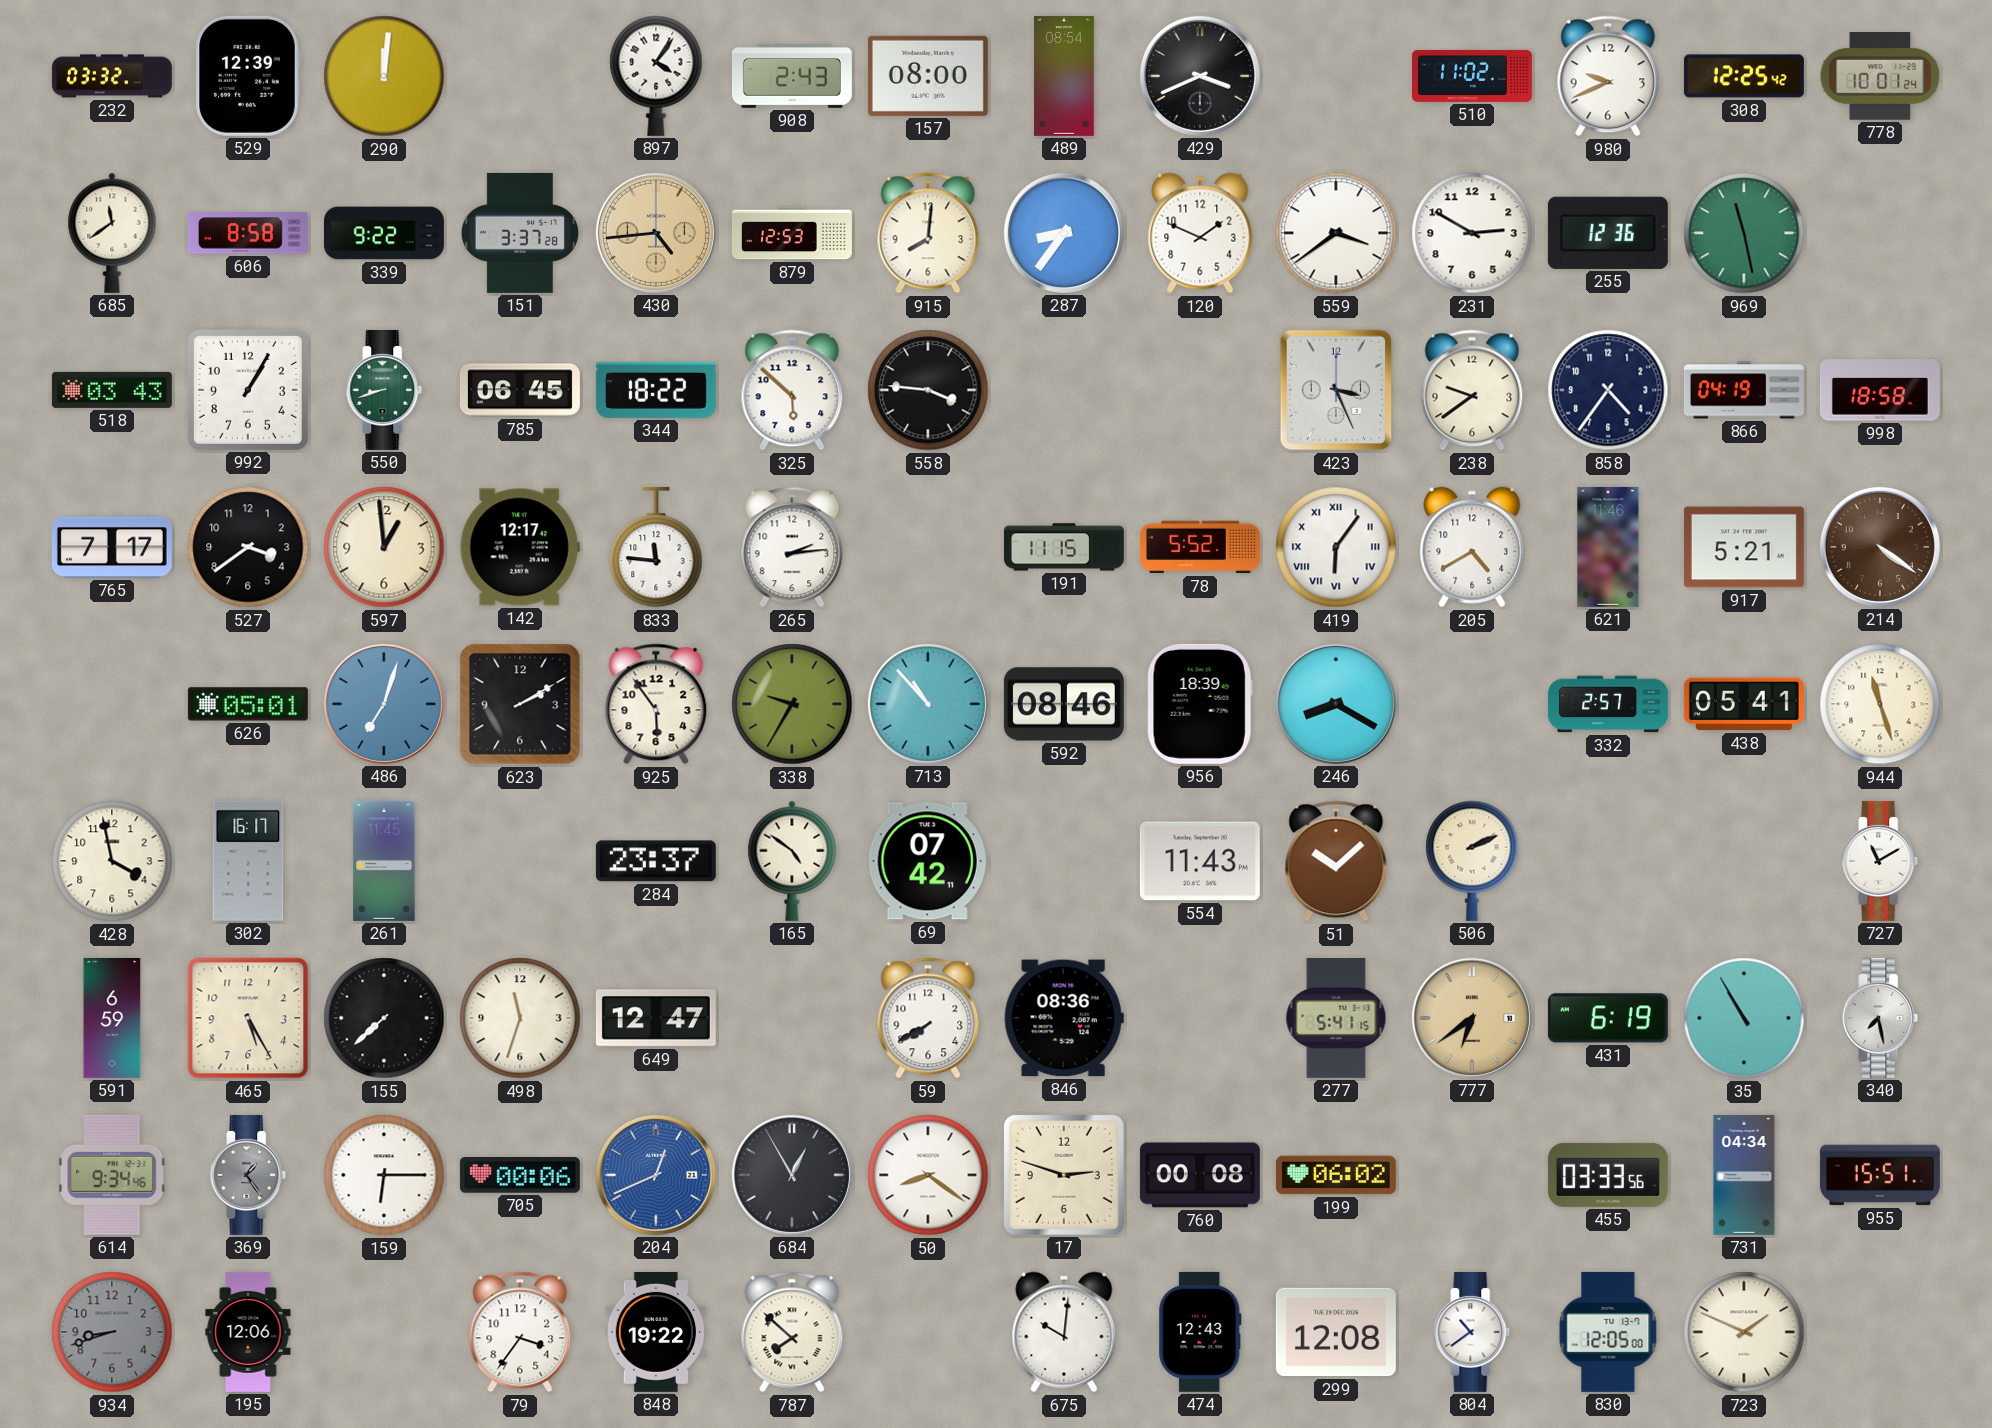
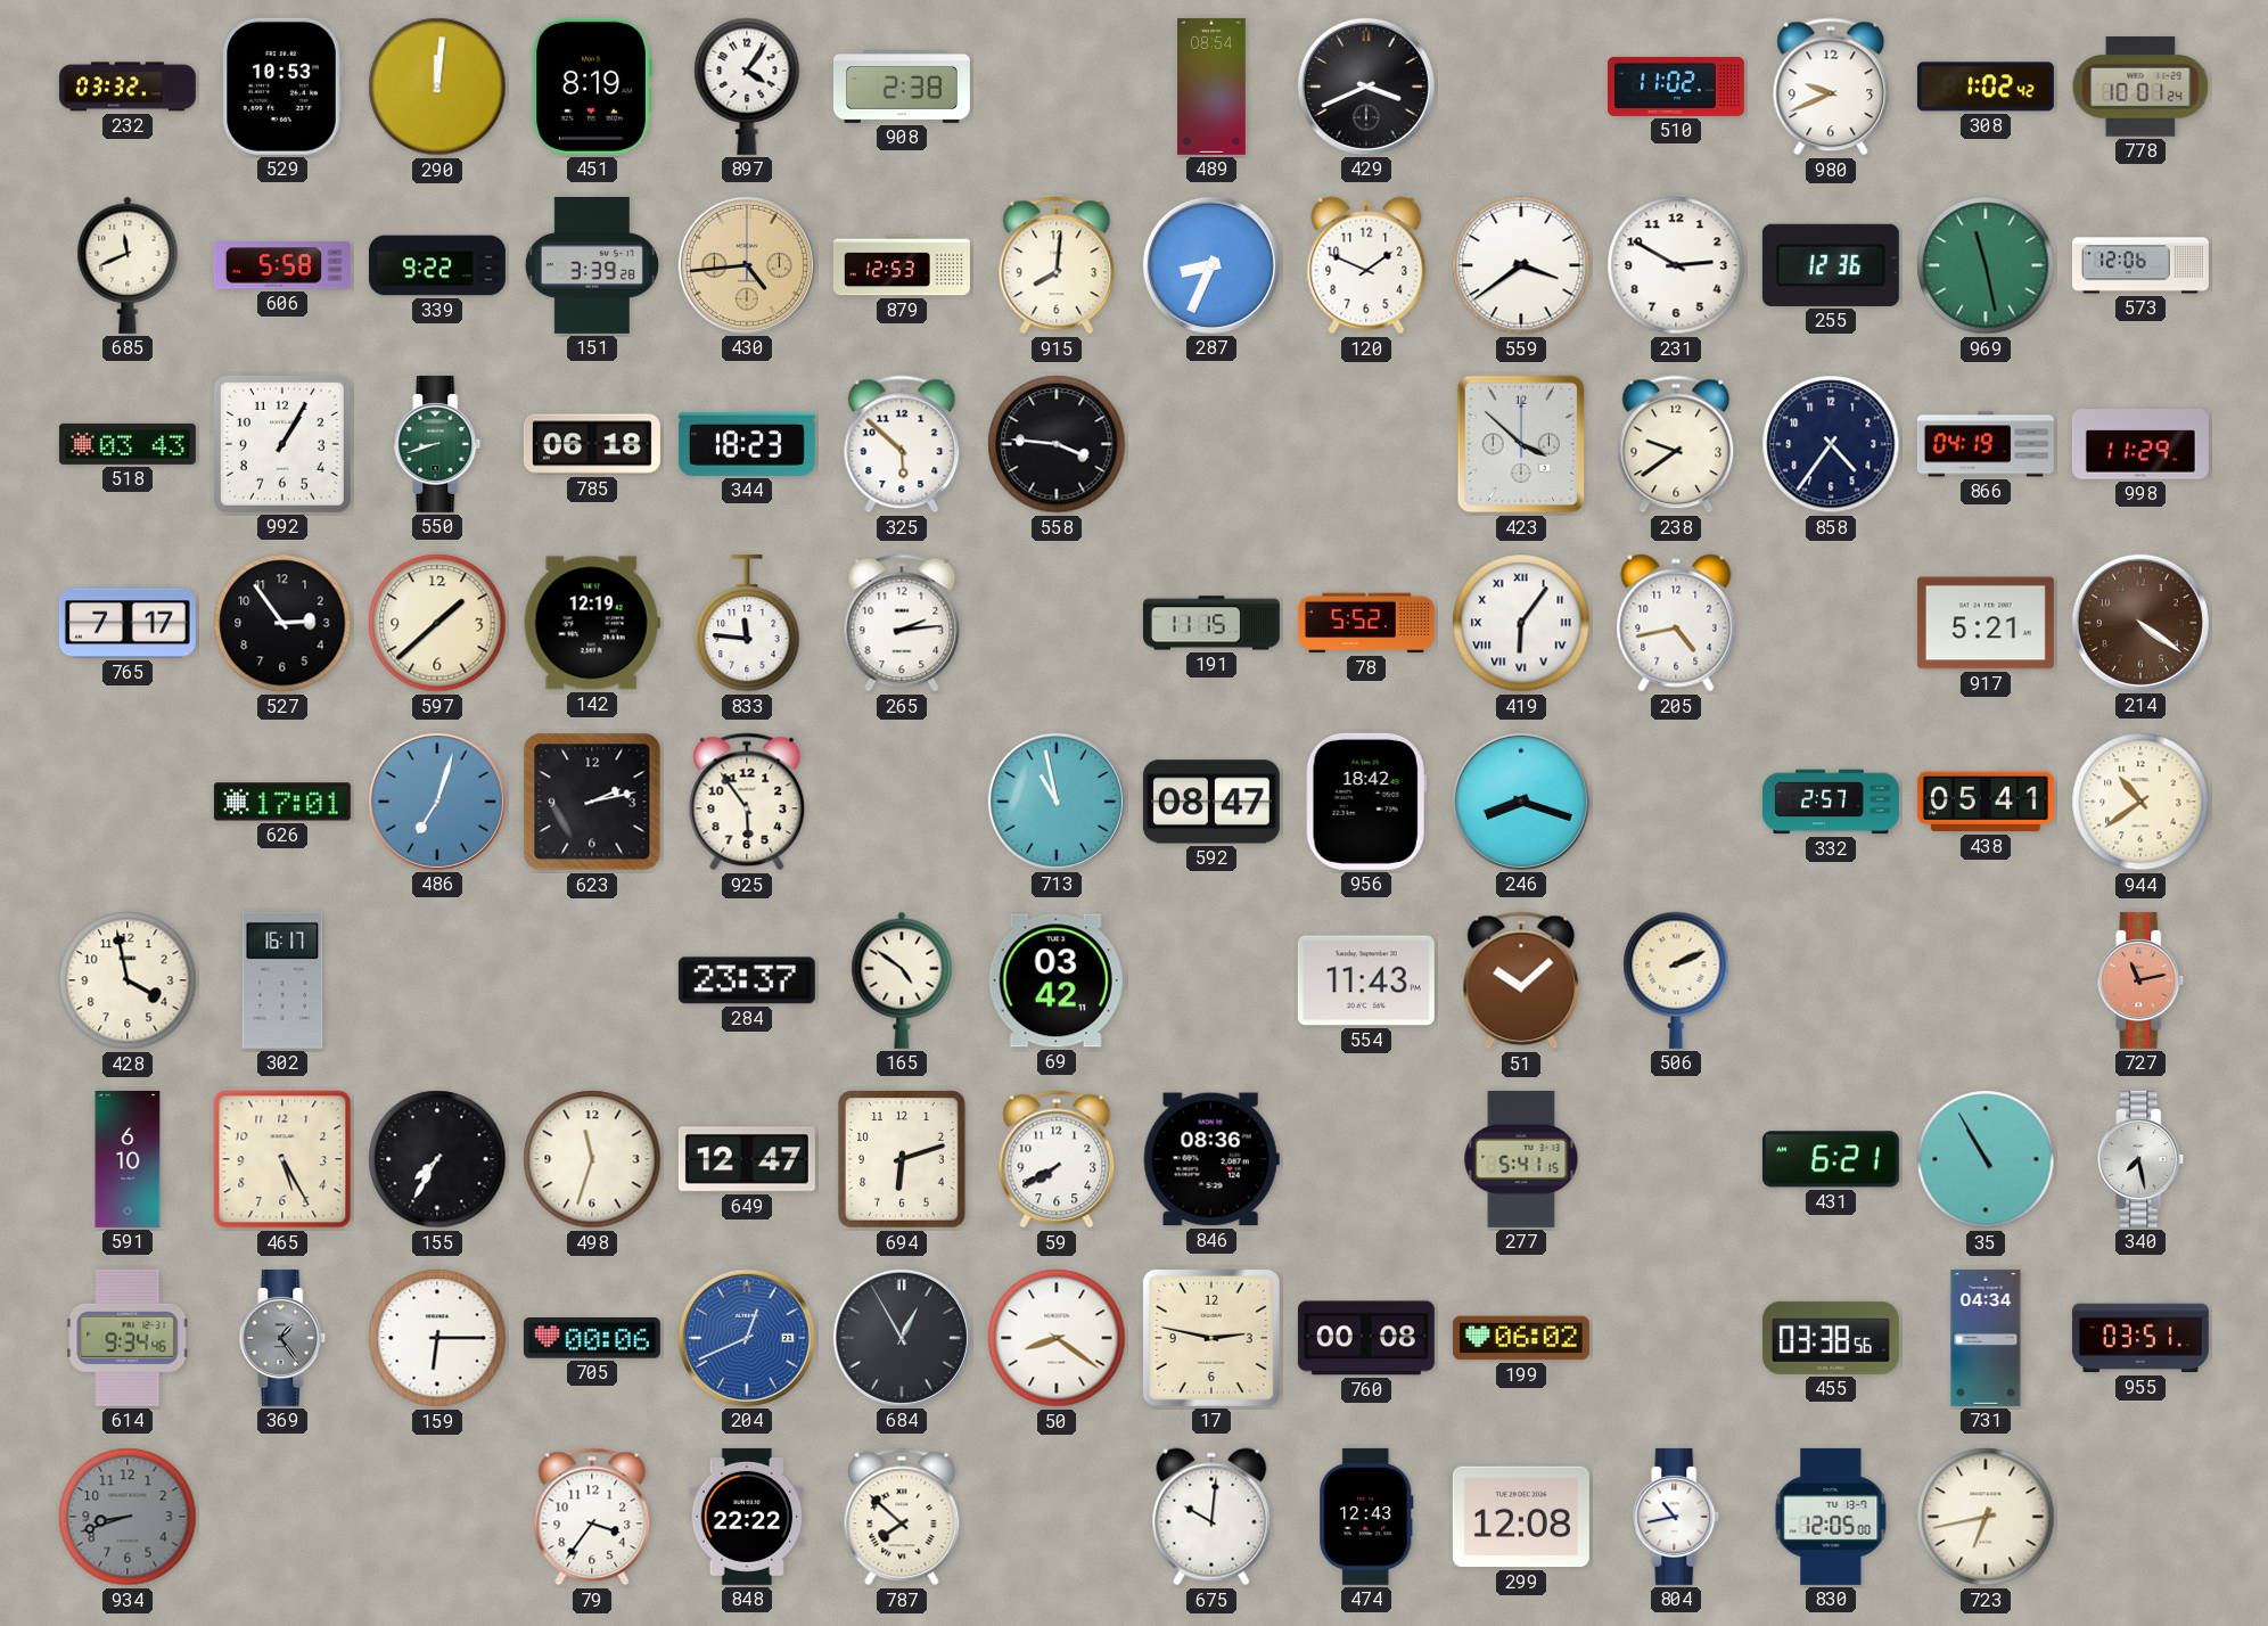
529: 12:39 -> 10:53 (282, 87)
451: none -> 8:19 (592, 87)
908: 2:43 -> 2:38 (902, 88)
157: 08:00 -> none (928, 76)
308: 12:25 -> 1:02 (1986, 87)
685: 11:39 -> 11:41 (128, 265)
606: 8:58 -> 5:58 (282, 265)
151: 3:37 -> 3:39 (592, 265)
287: 8:36 -> 8:34 (1211, 265)
573: none -> 12:06 (2140, 265)
785: 06:45 -> 06:18 (592, 444)
344: 18:22 -> 18:23 (747, 444)
423: 3:26 -> 3:52 (1521, 444)
998: 18:58 -> 11:29 (2140, 444)
527: 3:39 -> 2:54 (282, 623)
597: 12:59 -> 1:38 (437, 623)
142: 12:17 -> 12:19 (592, 623)
205: 4:40 -> 4:43 (1676, 623)
621: 11:46 -> none (1608, 547)
626: 05:01 -> 17:01 (282, 802)
623: 2:10 -> 2:13 (592, 802)
338: 9:35 -> none (792, 704)
713: 10:53 -> 10:58 (1057, 802)
592: 08:46 -> 08:47 (1211, 802)
956: 18:39 -> 18:42 (1366, 802)
246: 8:20 -> 8:18 (1521, 802)
944: 11:27 -> 10:39 (2140, 802)
261: 11:45 -> none (384, 861)
69: 07:42 -> 03:42 (1057, 980)
727: 11:10 -> 11:13 (2140, 980)
727 dial: white -> salmon (2140, 980)
591: 6:59 -> 6:10 (128, 1159)
155: 7:38 -> 7:35 (437, 1159)
694: none -> 6:12 (902, 1159)
777: 6:39 -> none (1472, 1018)
431: 6:19 -> 6:21 (1831, 1159)
17: 2:48 -> 2:47 (1211, 1338)
455: 03:33 -> 03:38 (1831, 1338)
955: 15:51 -> 03:51 (2140, 1338)
195: 12:06 -> none (248, 1332)
848: 19:22 -> 22:22 (747, 1517)
804: 10:39 -> 10:43 (1676, 1517)
723: 1:49 -> 6:43 (1986, 1517)
